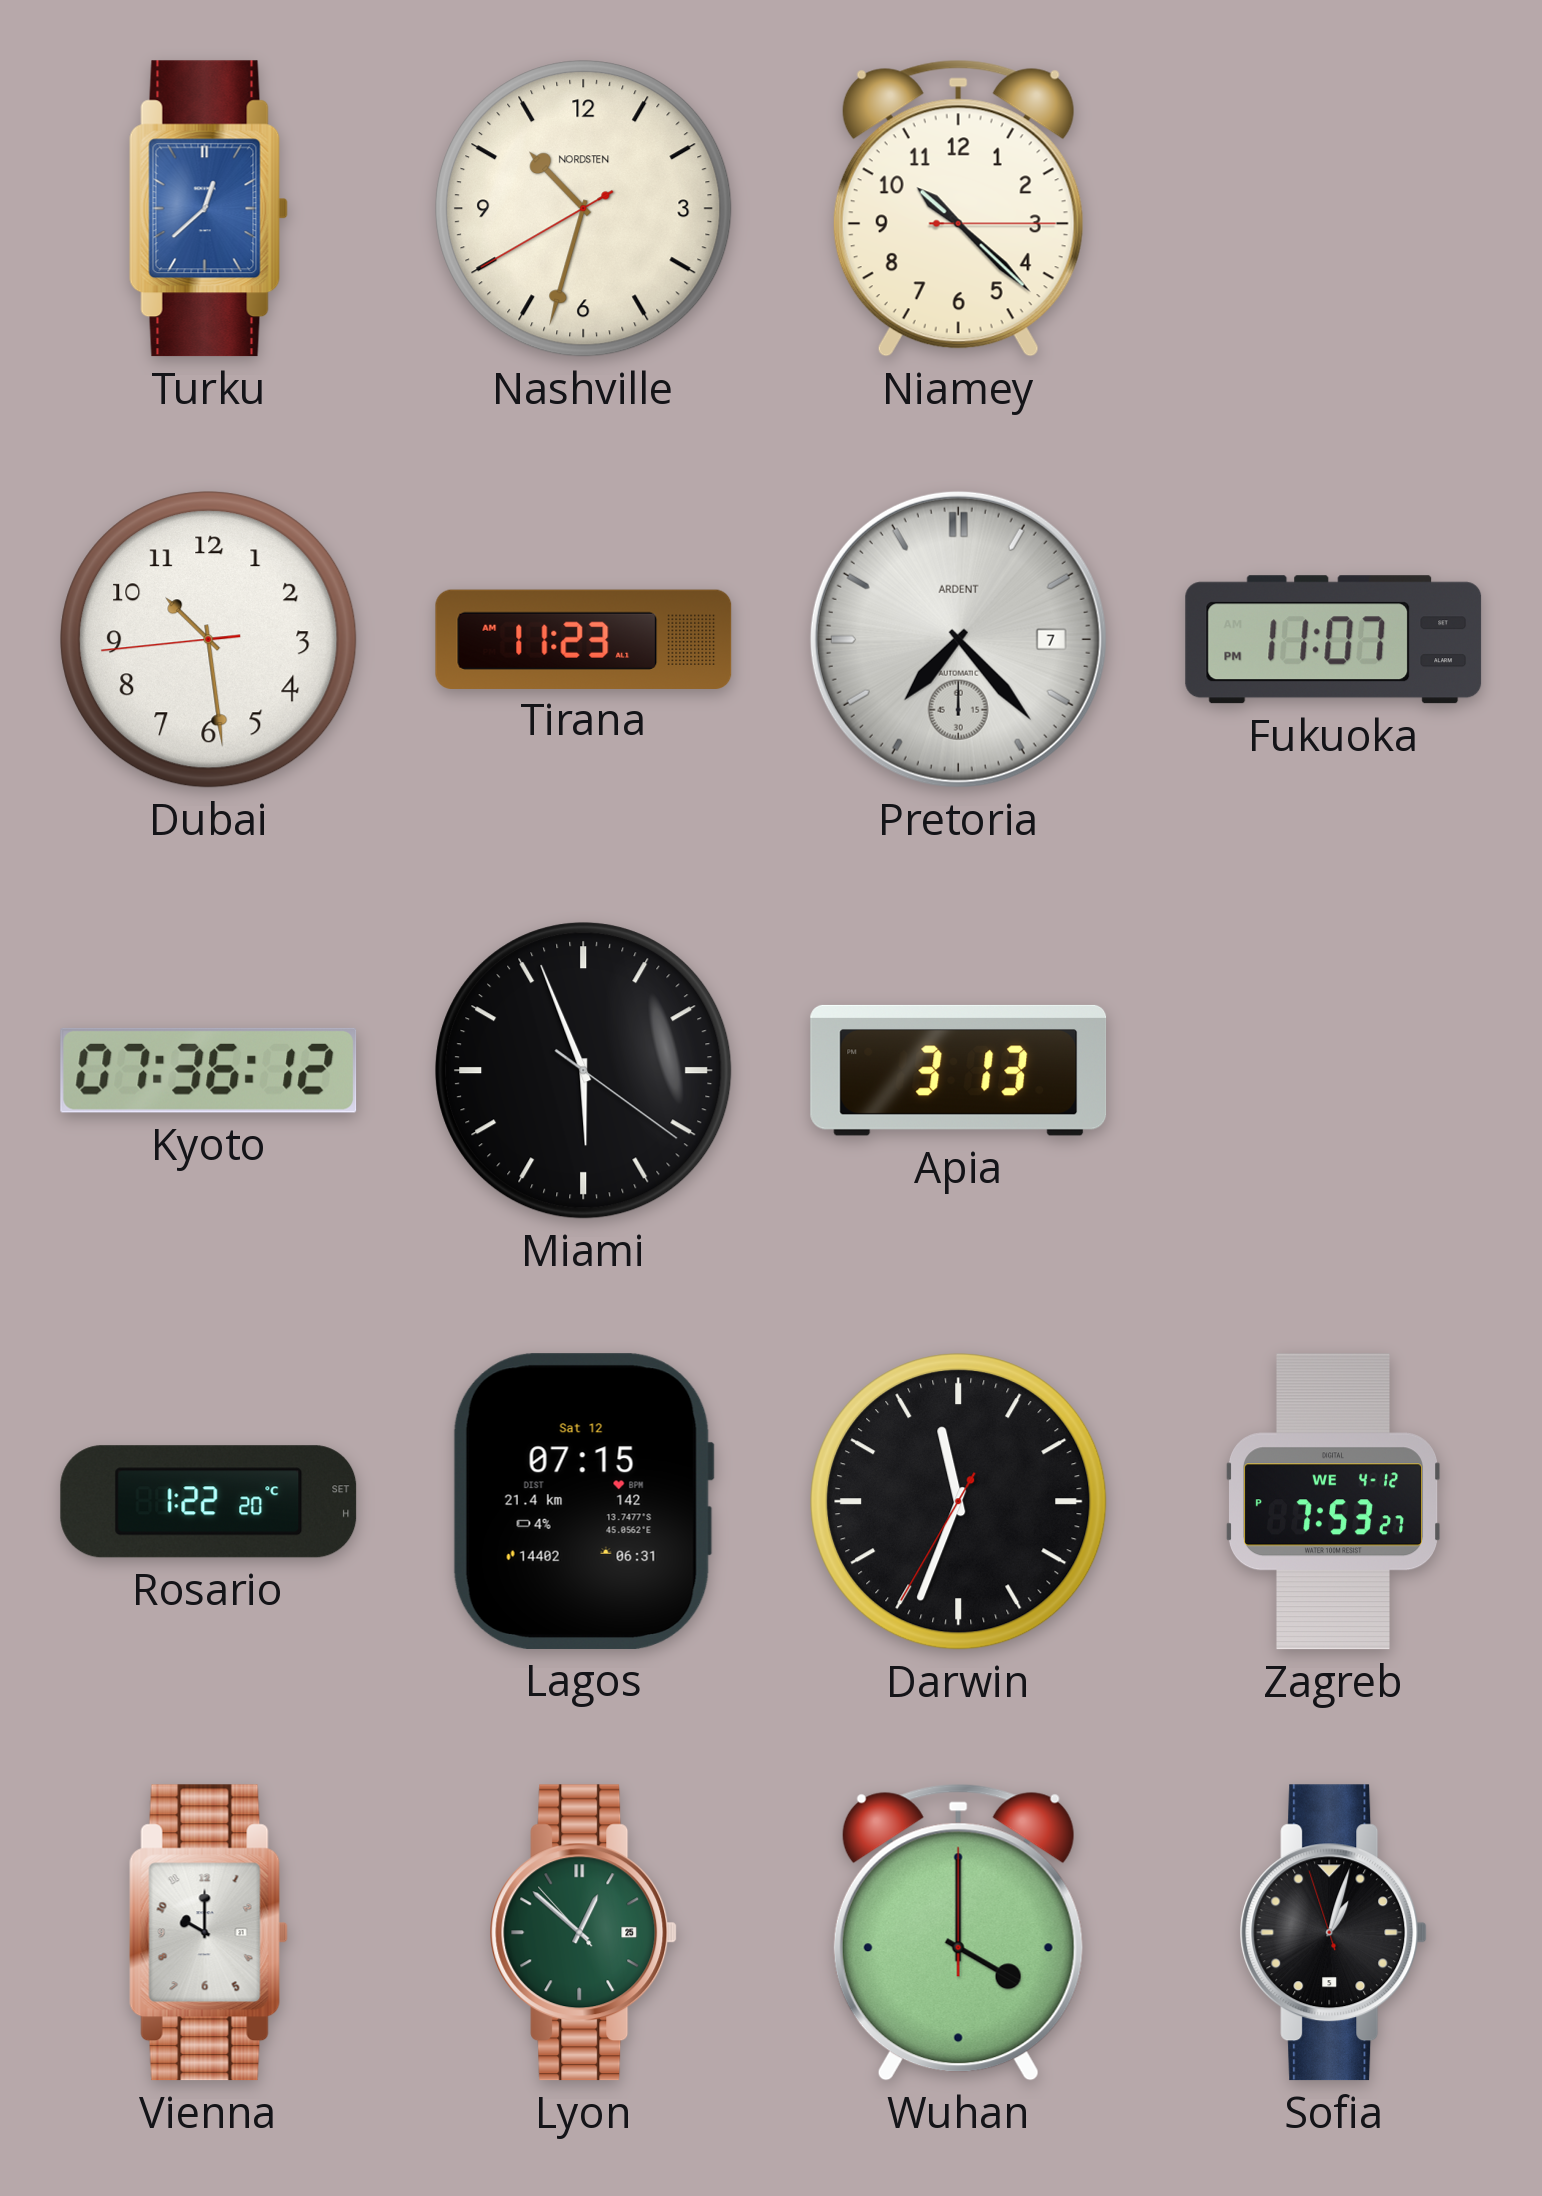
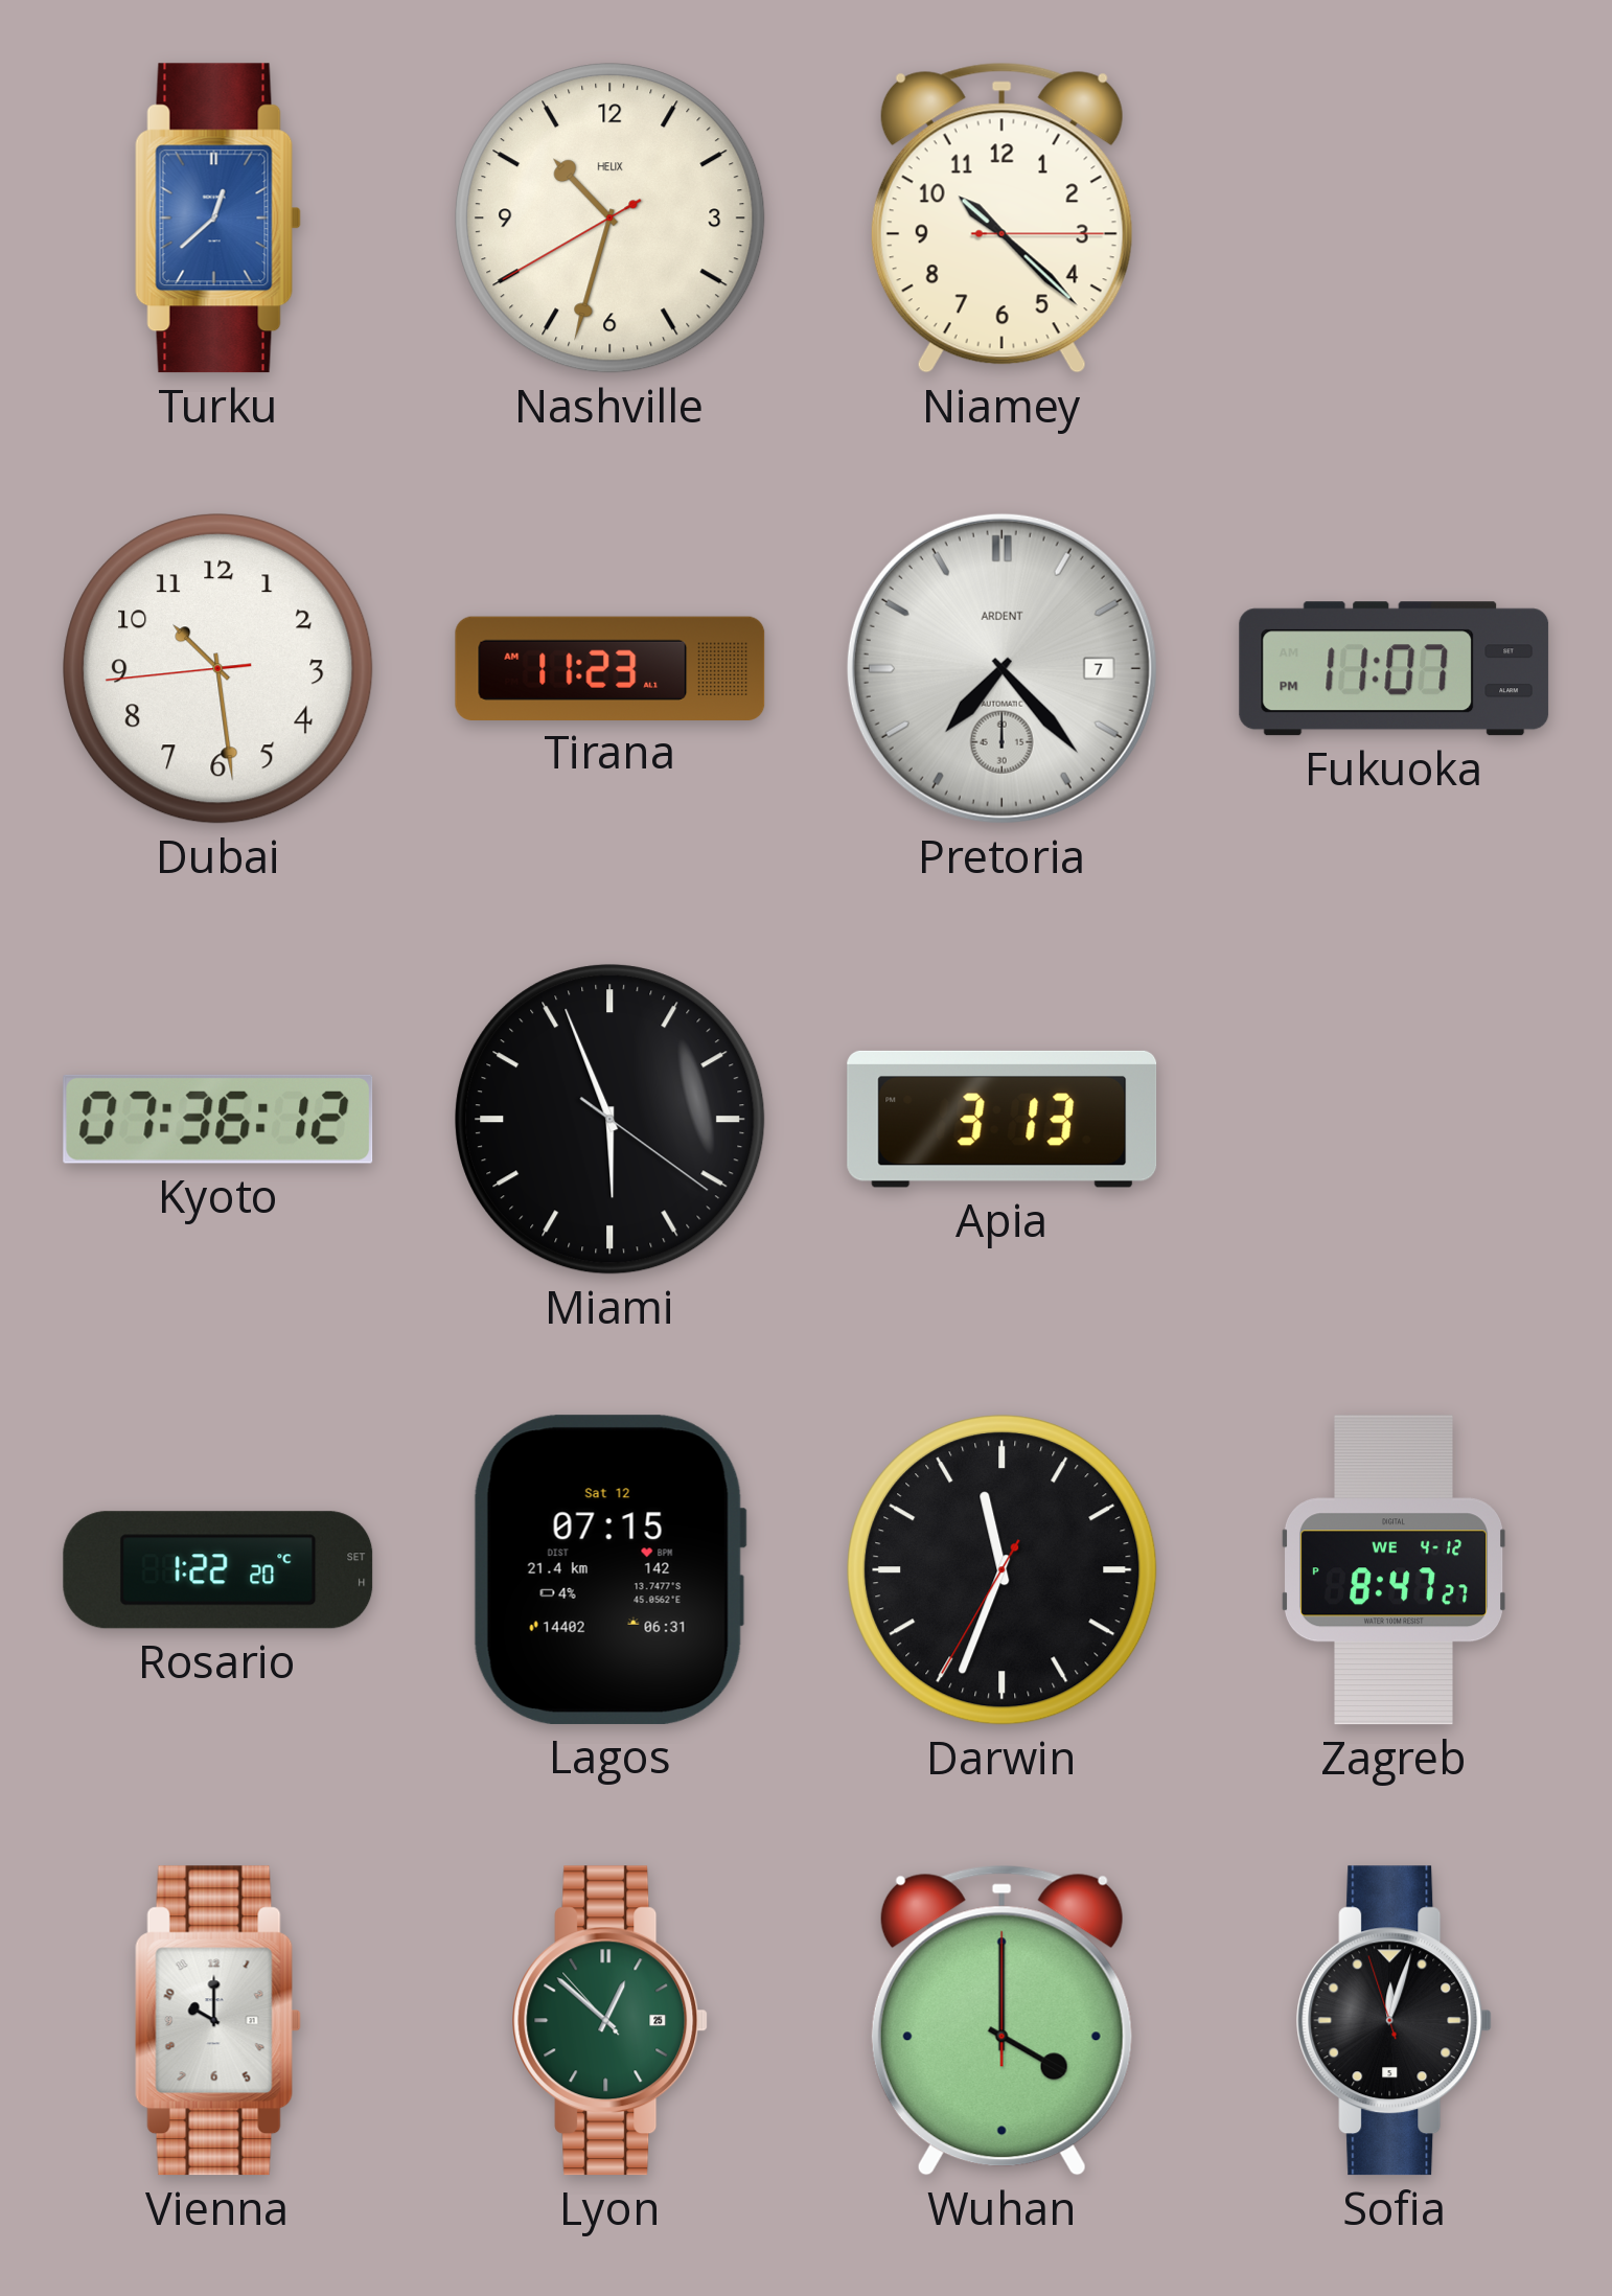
Nashville brand: NORDSTEN -> HELIX (611, 219)
Zagreb: 7:53 -> 8:47 (1394, 1570)
Sofia: 1:02 -> 12:02 (1395, 2021)
